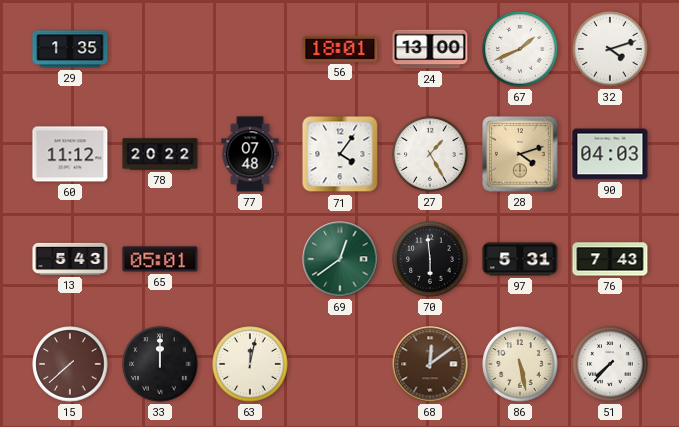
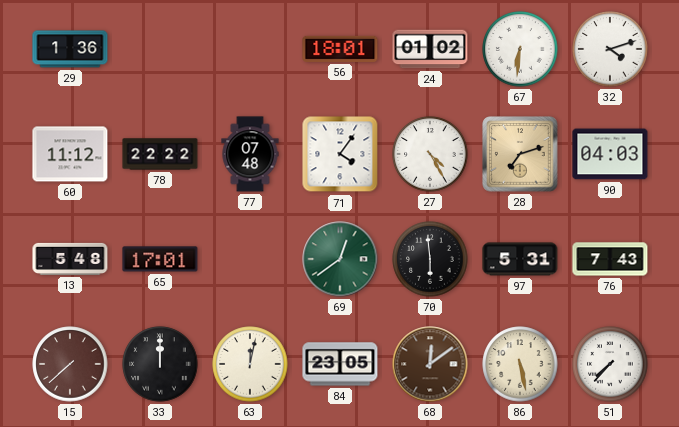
29: 1:35 -> 1:36 (70, 49)
24: 13:00 -> 01:02 (430, 49)
67: 1:41 -> 6:31 (520, 49)
78: 20:22 -> 22:22 (160, 154)
27: 1:25 -> 4:25 (430, 154)
28: 4:12 -> 7:12 (520, 154)
13: 5:43 -> 5:48 (70, 259)
65: 05:01 -> 17:01 (160, 259)
84: none -> 23:05 (340, 364)
